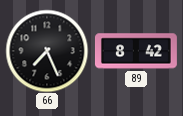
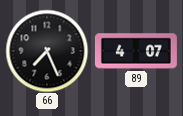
89: 8:42 -> 4:07 (136, 51)
